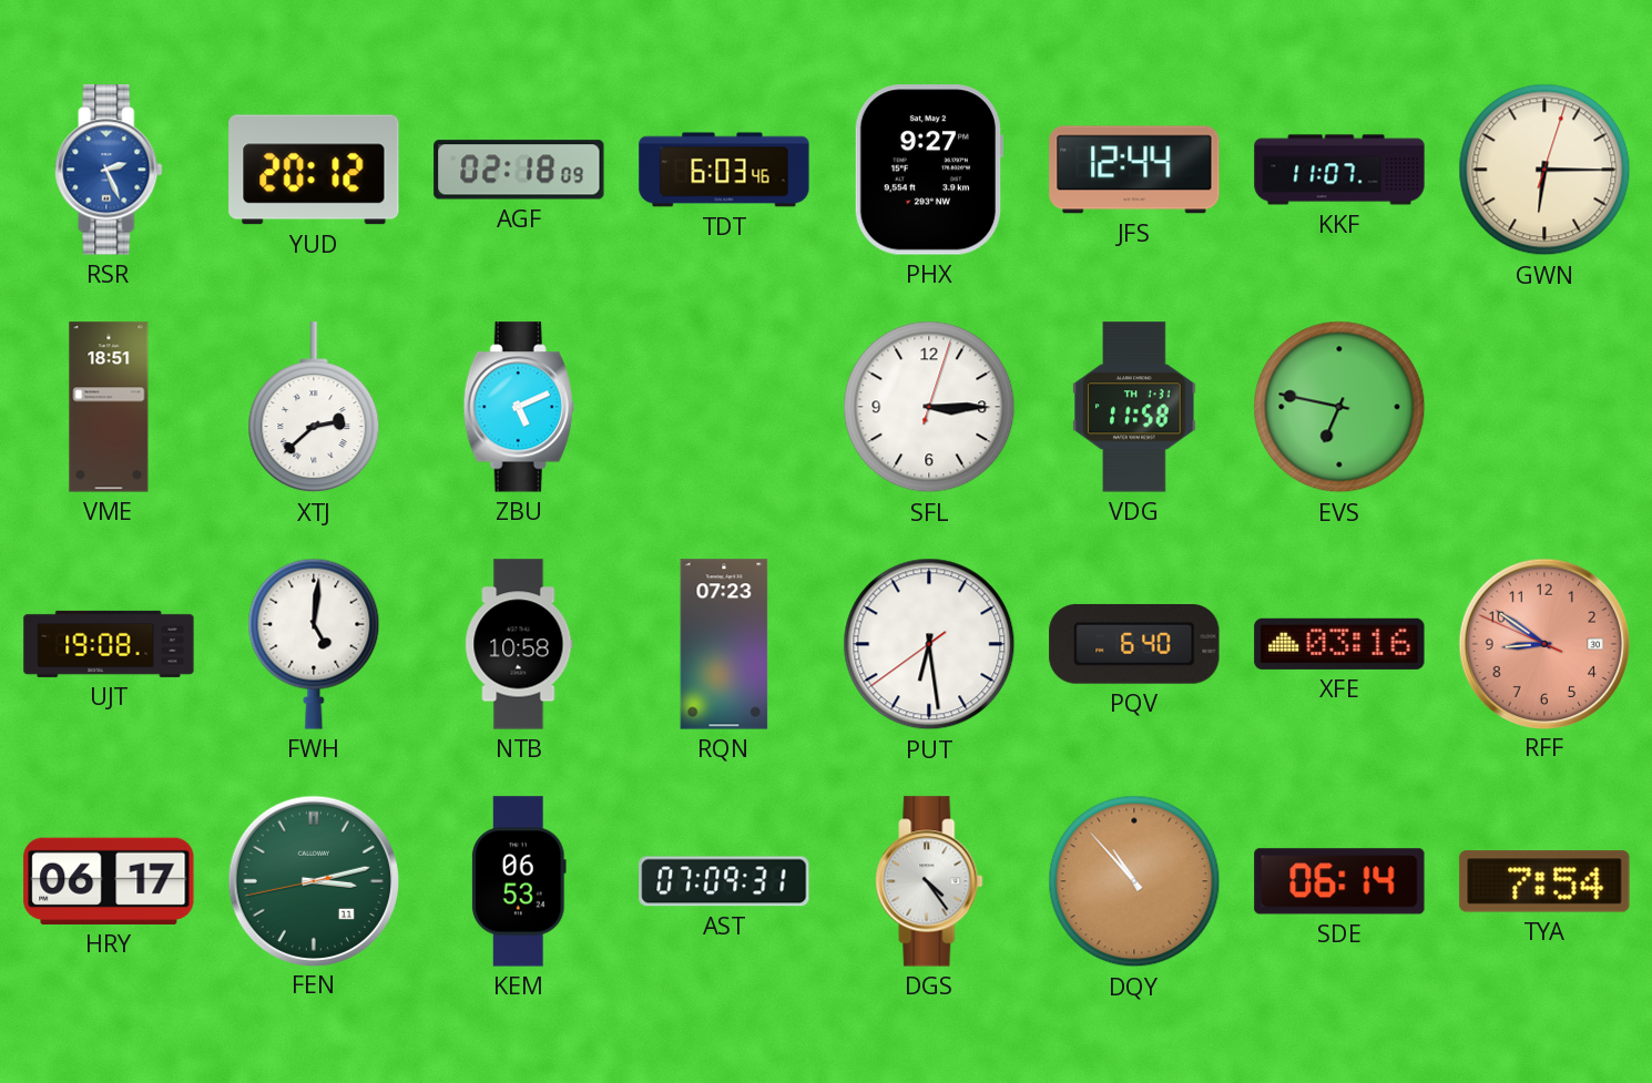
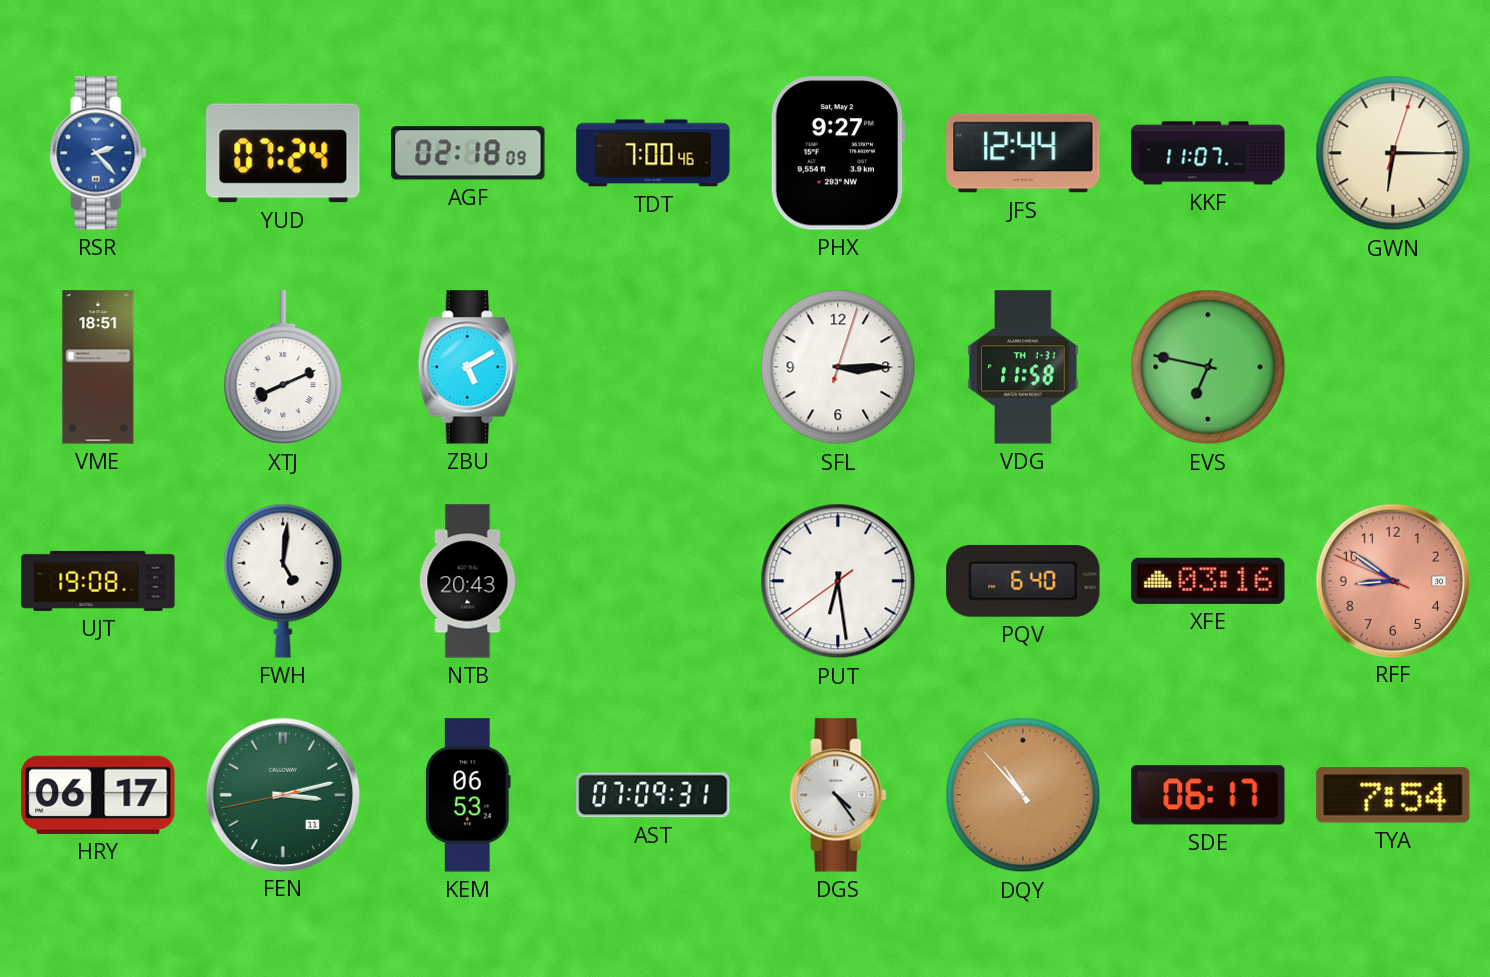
RSR: 2:26 -> 2:23 (98, 153)
YUD: 20:12 -> 07:24 (283, 153)
TDT: 6:03 -> 7:00 (653, 153)
XTJ: 2:38 -> 8:11 (283, 368)
ZBU: 5:11 -> 5:10 (468, 367)
NTB: 10:58 -> 20:43 (468, 581)
RQN: 07:23 -> none (724, 644)
SDE: 06:14 -> 06:17 (1208, 795)
